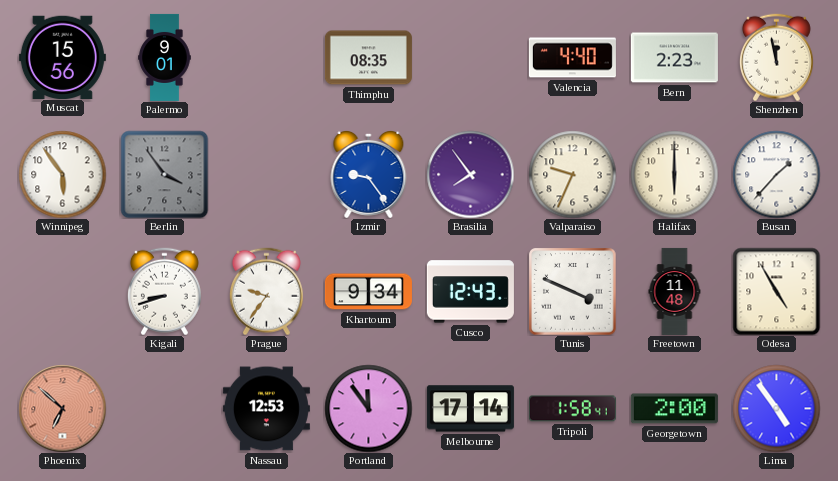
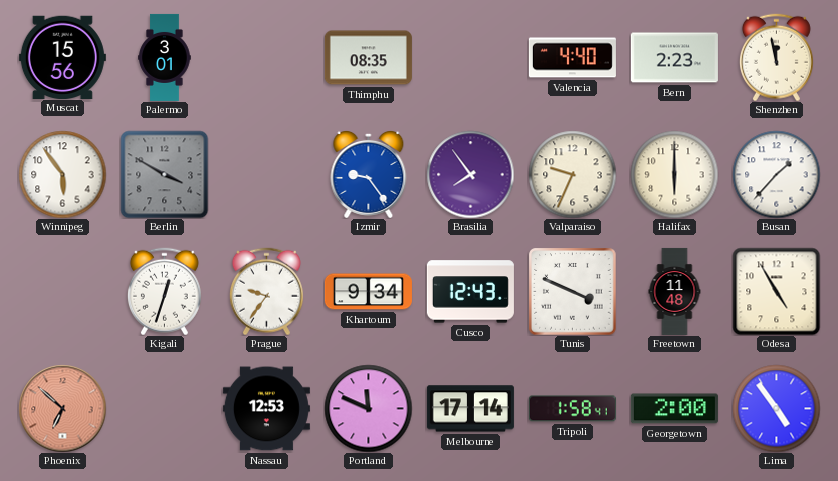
Palermo: 9:01 -> 3:01 (165, 57)
Berlin: 3:54 -> 3:50 (164, 174)
Kigali: 8:42 -> 12:33 (164, 291)
Portland: 11:54 -> 11:49 (368, 408)
